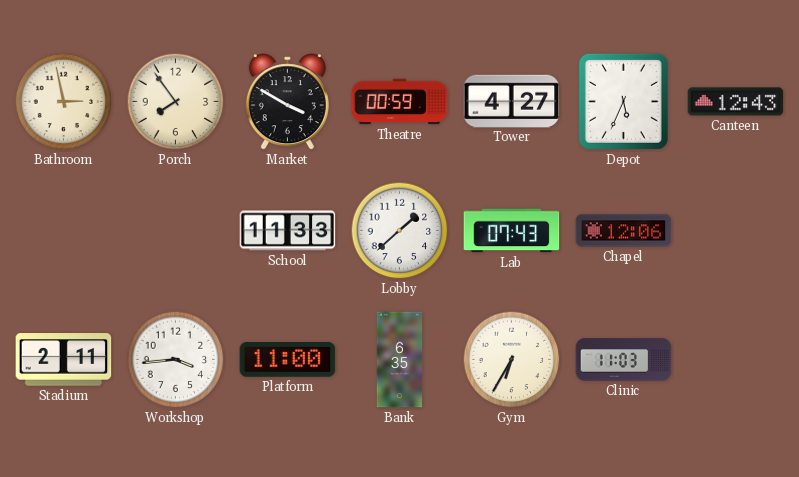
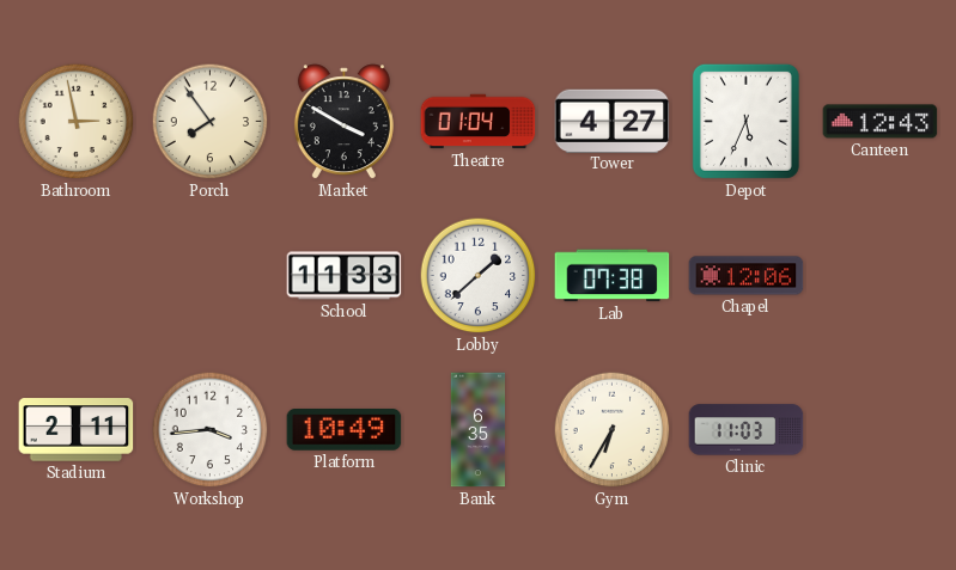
Theatre: 00:59 -> 01:04 (479, 122)
Lab: 07:43 -> 07:38 (613, 276)
Platform: 11:00 -> 10:49 (345, 430)
